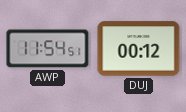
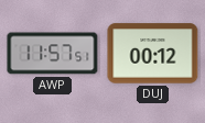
AWP: 11:54 -> 11:57 (53, 54)
